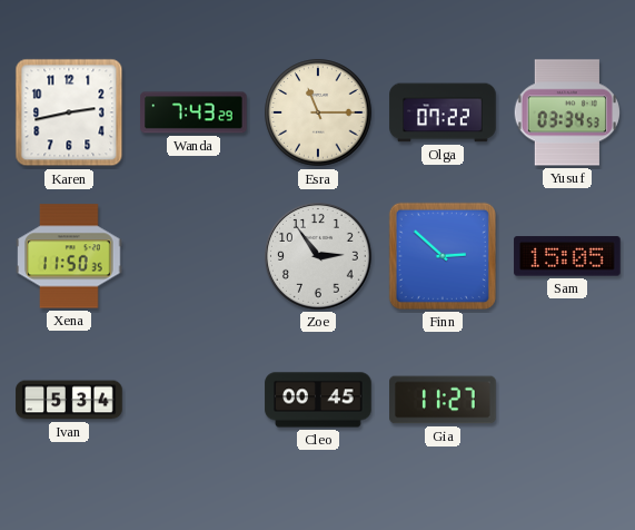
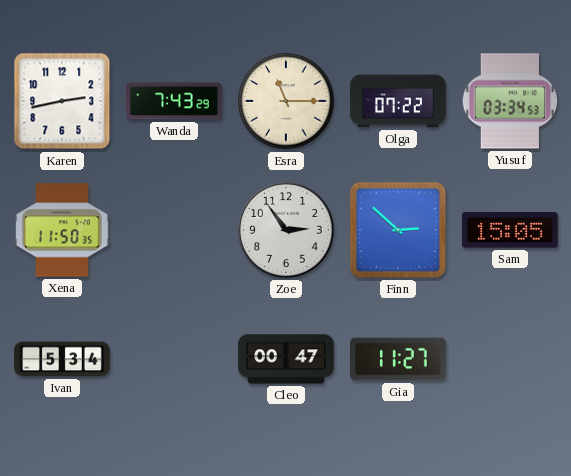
Cleo: 00:45 -> 00:47 (286, 359)
